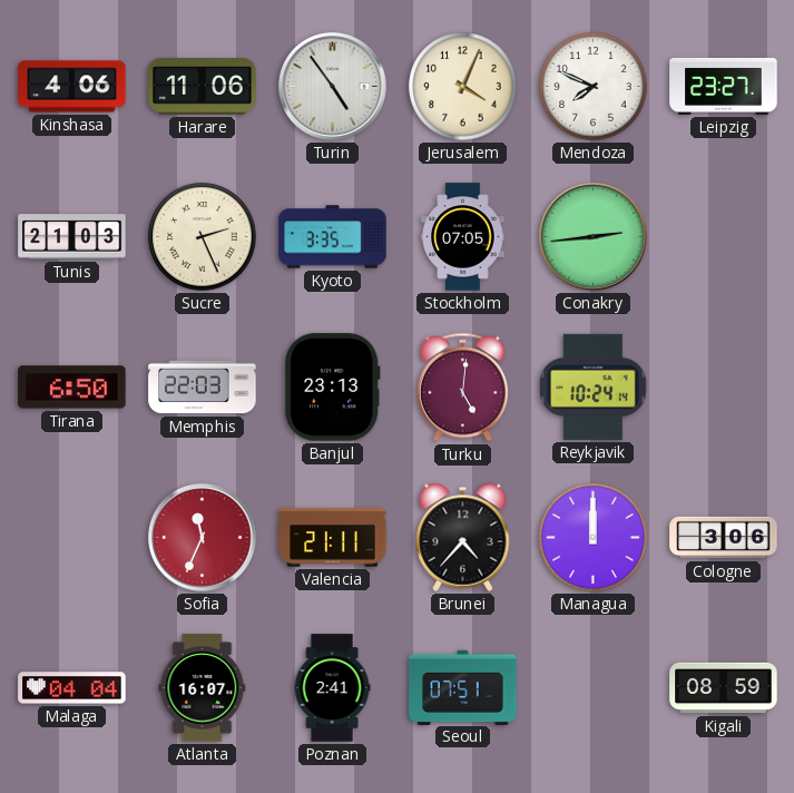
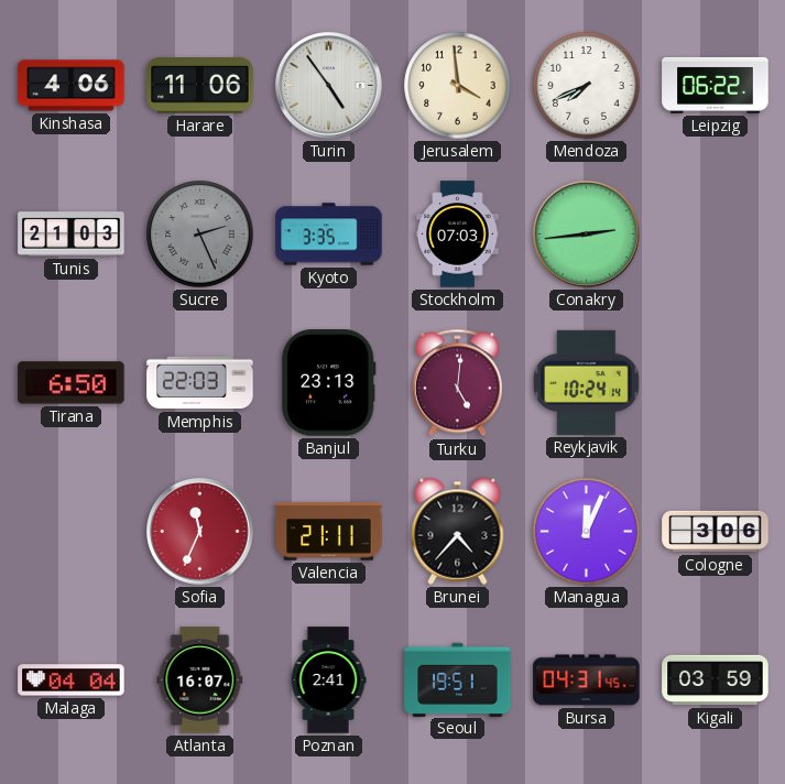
Jerusalem: 4:04 -> 3:59 (458, 86)
Mendoza: 7:49 -> 7:41 (587, 86)
Leipzig: 23:27 -> 06:22 (716, 85)
Sucre dial: cream -> grey (200, 235)
Stockholm: 07:05 -> 07:03 (458, 235)
Managua: 12:00 -> 12:04 (587, 532)
Seoul: 07:51 -> 19:51 (458, 679)
Bursa: none -> 04:31 (587, 680)
Kigali: 08:59 -> 03:59 (716, 680)
